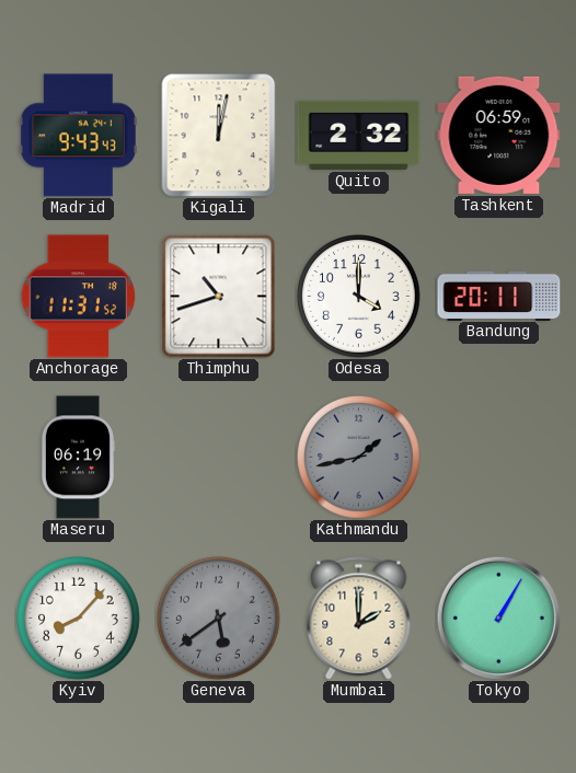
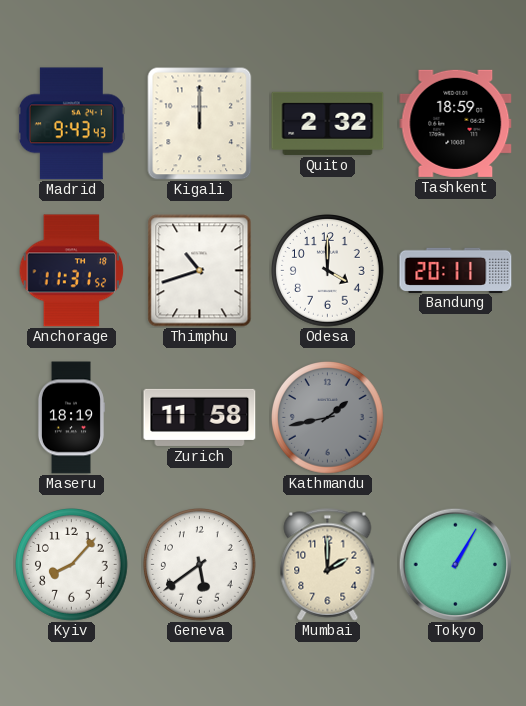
Kigali: 12:02 -> 12:00 (200, 123)
Tashkent: 06:59 -> 18:59 (456, 123)
Maseru: 06:19 -> 18:19 (71, 418)
Zurich: none -> 11:58 (200, 417)
Geneva dial: grey -> white (200, 565)
